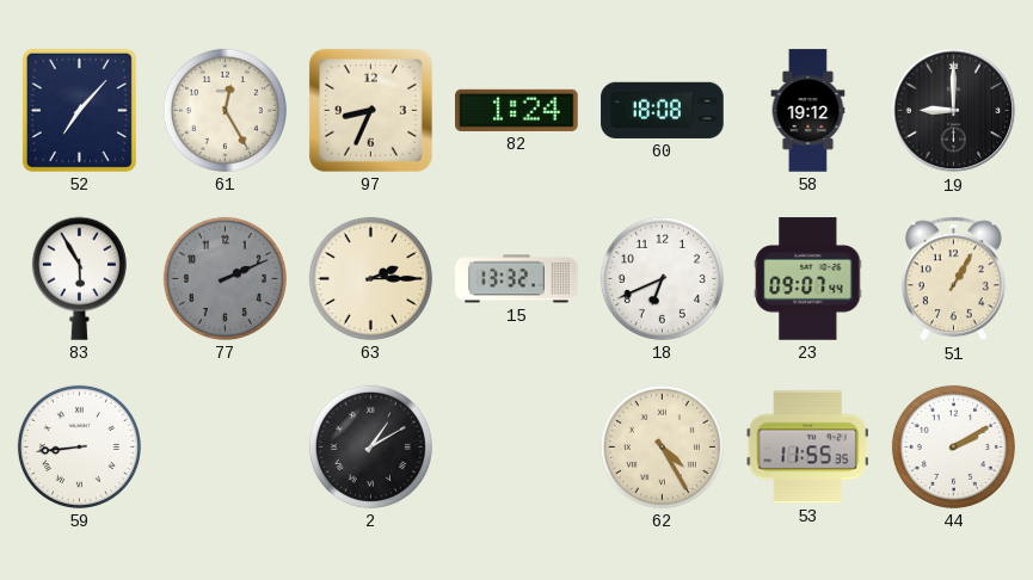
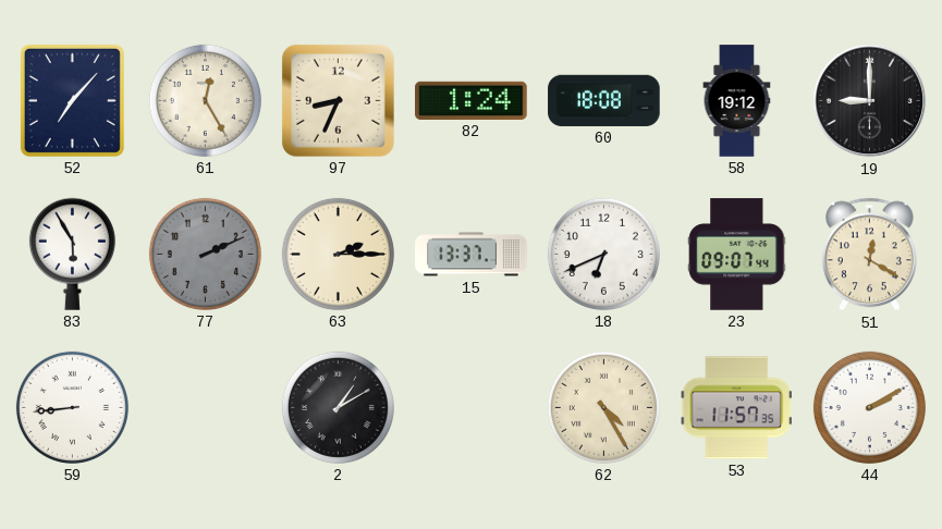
15: 13:32 -> 13:37 (472, 255)
51: 1:05 -> 12:20 (869, 255)
53: 11:55 -> 11:57 (736, 408)
